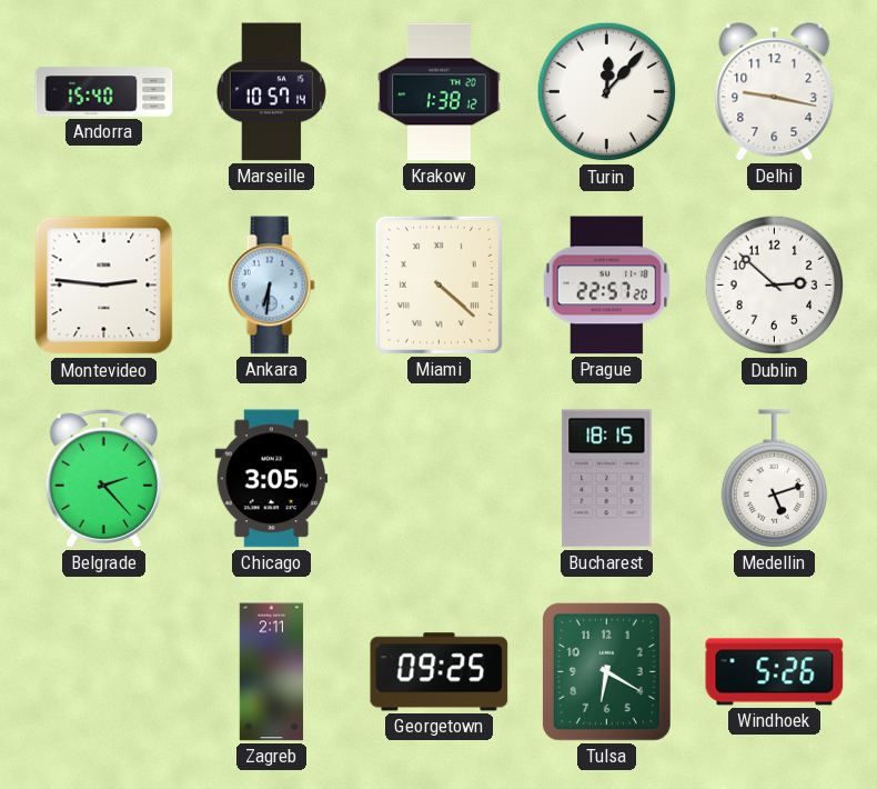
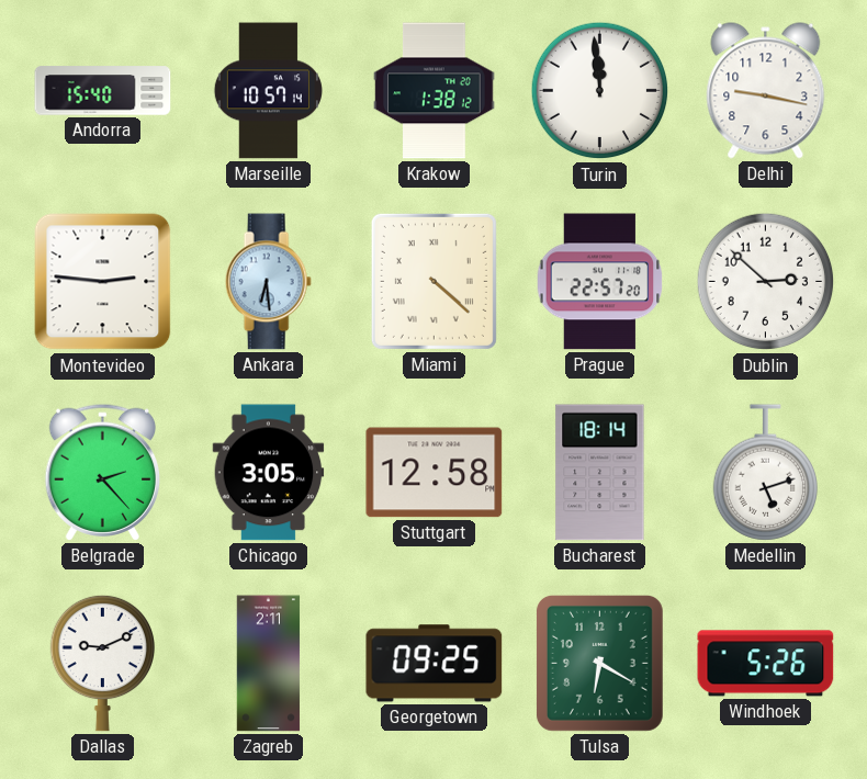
Turin: 12:07 -> 11:59 (600, 91)
Ankara: 6:31 -> 6:29 (268, 282)
Stuttgart: none -> 12:58 (435, 473)
Bucharest: 18:15 -> 18:14 (600, 473)
Dallas: none -> 9:11 (102, 663)
